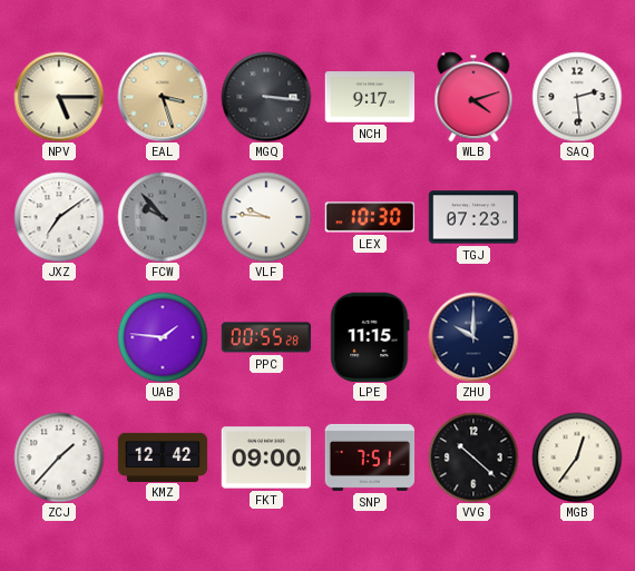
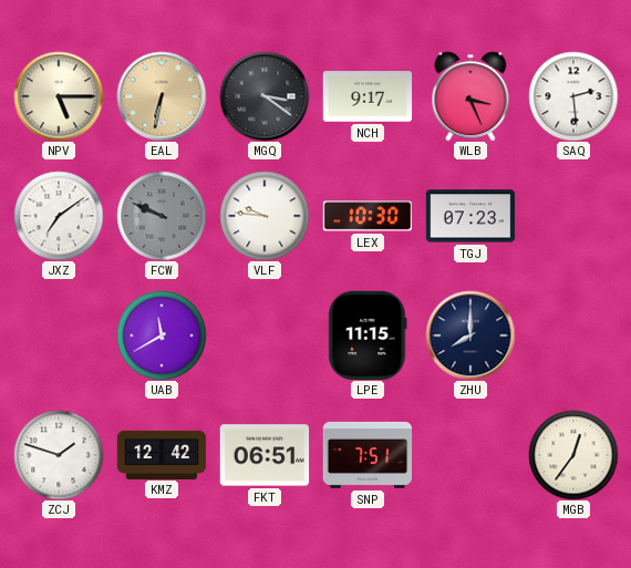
EAL: 3:27 -> 6:32 (162, 96)
MGQ: 3:16 -> 3:21 (265, 96)
WLB: 4:12 -> 3:26 (470, 96)
FCW: 9:53 -> 9:49 (162, 216)
UAB: 1:46 -> 11:40 (162, 335)
PPC: 00:55 -> none (266, 337)
ZHU: 10:00 -> 8:00 (470, 335)
ZCJ: 1:37 -> 1:48 (59, 455)
FKT: 09:00 -> 06:51 (265, 455)
VVG: 10:22 -> none (473, 457)
